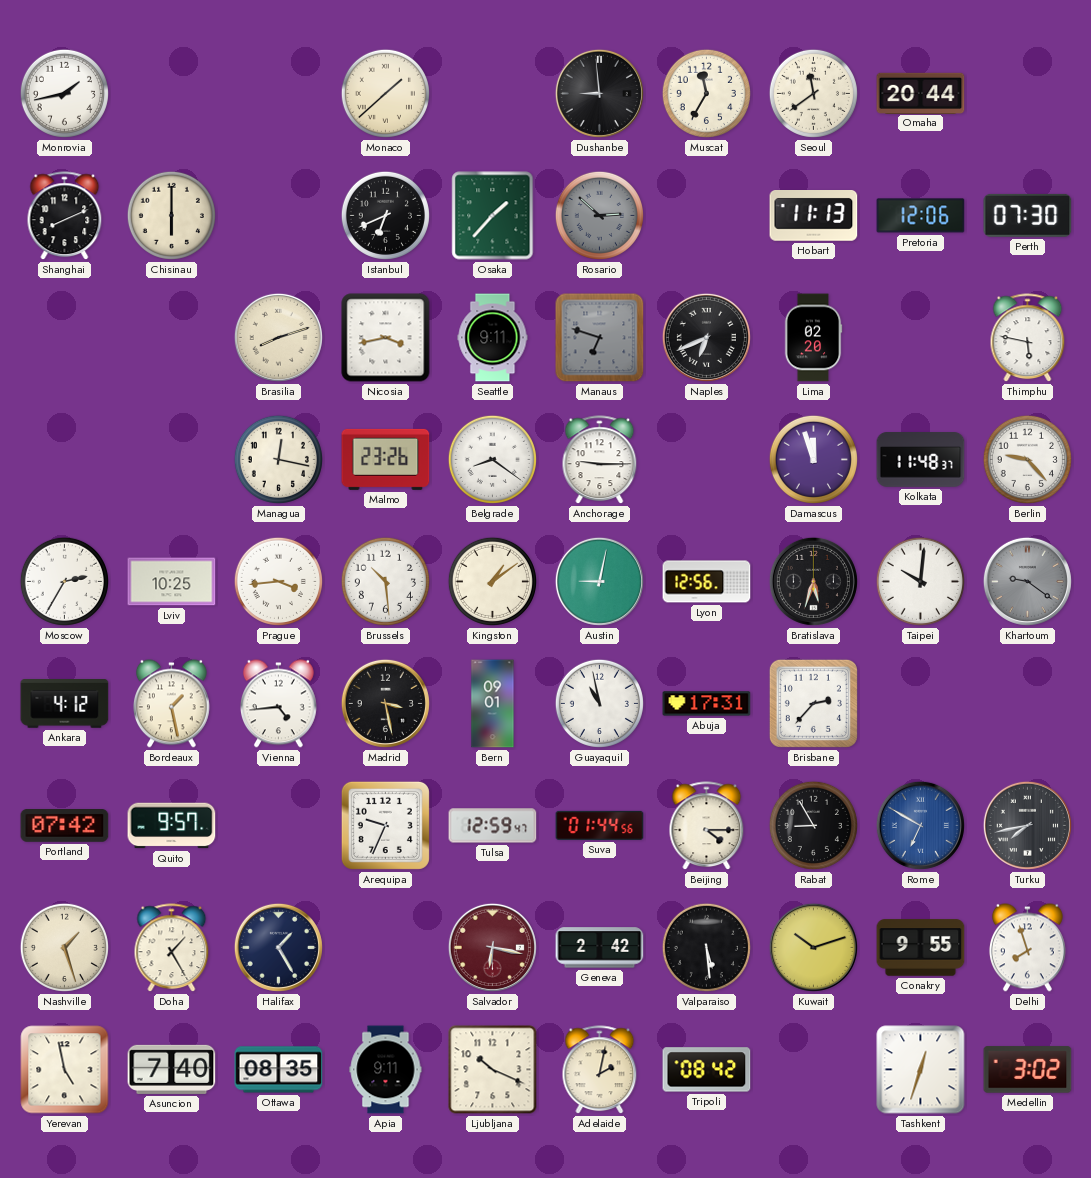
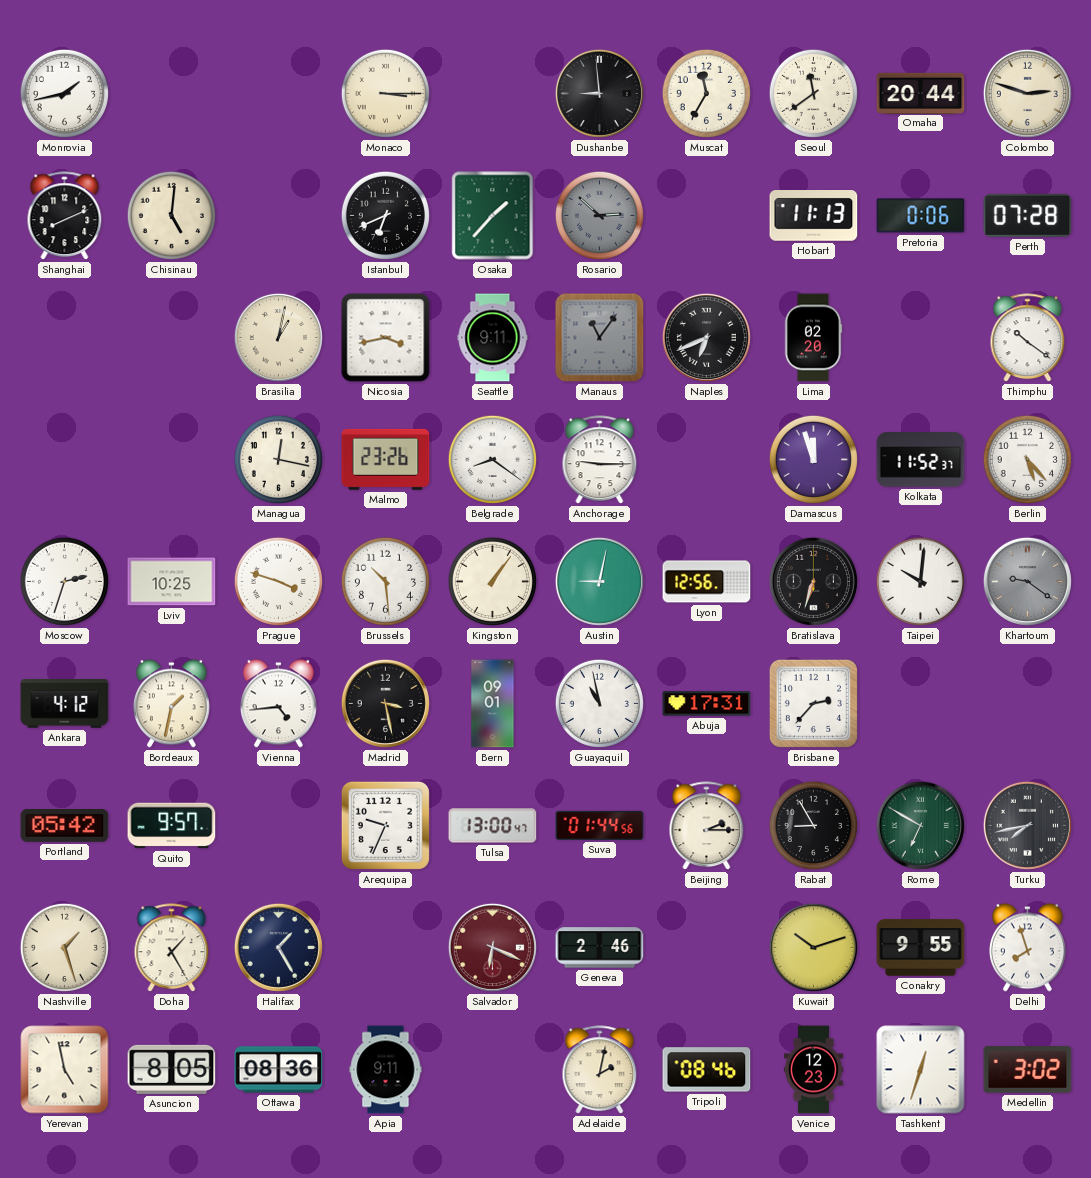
Monaco: 1:38 -> 3:15 (385, 93)
Colombo: none -> 2:48 (1027, 93)
Chisinau: 6:00 -> 5:01 (171, 215)
Pretoria: 12:06 -> 0:06 (921, 216)
Perth: 07:30 -> 07:28 (1028, 215)
Brasilia: 8:12 -> 1:02 (278, 337)
Manaus: 6:48 -> 11:06 (600, 338)
Thimphu: 5:47 -> 10:21 (1028, 338)
Kolkata: 11:48 -> 11:52 (921, 460)
Berlin: 9:23 -> 5:23 (1027, 459)
Moscow: 2:35 -> 2:33 (64, 581)
Prague: 3:44 -> 3:48 (278, 581)
Kingston: 1:09 -> 1:06 (492, 581)
Bratislava: 5:33 -> 6:33 (813, 581)
Bordeaux: 1:28 -> 1:32 (171, 704)
Portland: 07:42 -> 05:42 (65, 826)
Tulsa: 12:59 -> 13:00 (493, 826)
Beijing: 4:15 -> 2:15 (707, 826)
Rome dial: blue -> green (920, 825)
Salvador: 6:17 -> 6:19 (492, 947)
Geneva: 2:42 -> 2:46 (600, 948)
Valparaiso: 5:29 -> none (706, 947)
Asuncion: 7:40 -> 8:05 (172, 1069)
Ottawa: 08:35 -> 08:36 (279, 1070)
Ljubljana: 10:19 -> none (493, 1070)
Tripoli: 08:42 -> 08:46 (707, 1070)
Venice: none -> 12:23 (813, 1070)
